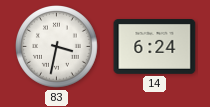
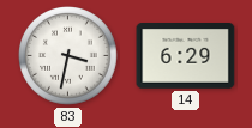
14: 6:24 -> 6:29 (186, 56)
